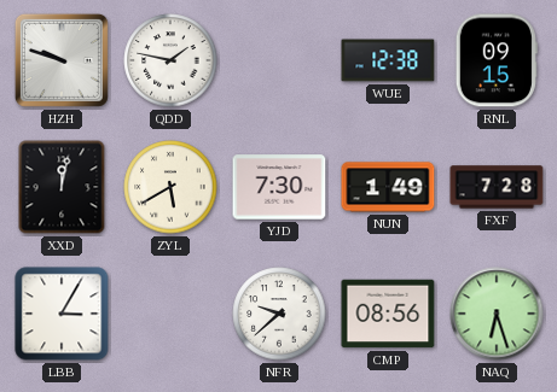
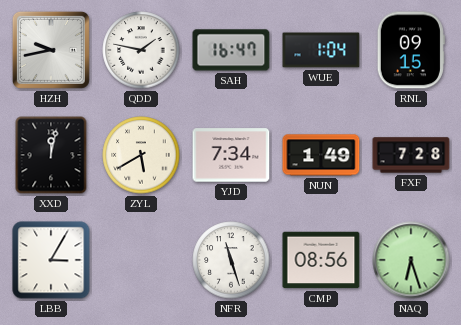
HZH: 9:48 -> 9:43 (51, 50)
SAH: none -> 16:47 (231, 50)
WUE: 12:38 -> 1:04 (321, 50)
YJD: 7:30 -> 7:34 (231, 155)
NFR: 9:38 -> 11:27 (231, 260)
